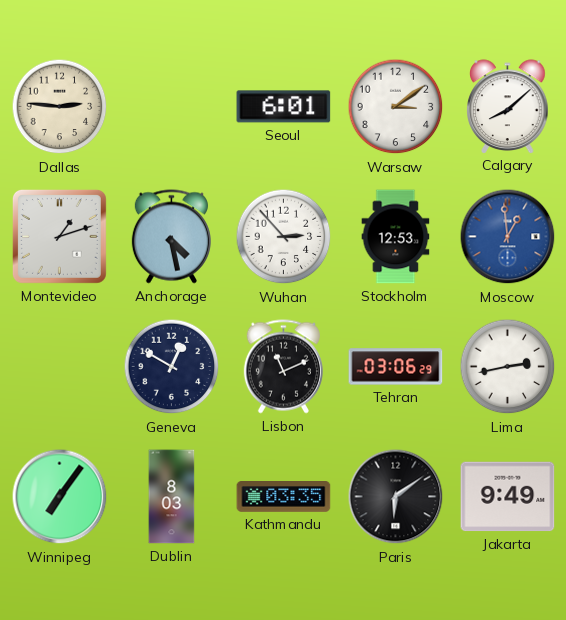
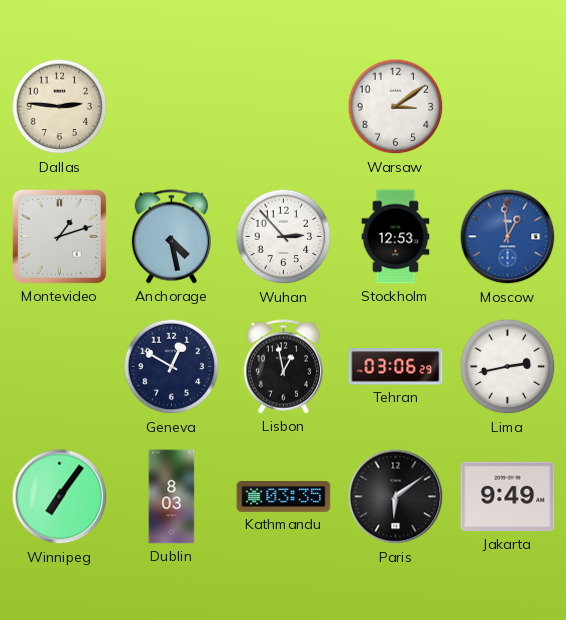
Seoul: 6:01 -> none (284, 107)
Calgary: 8:08 -> none (508, 106)
Lisbon: 11:11 -> 12:58 (283, 367)
